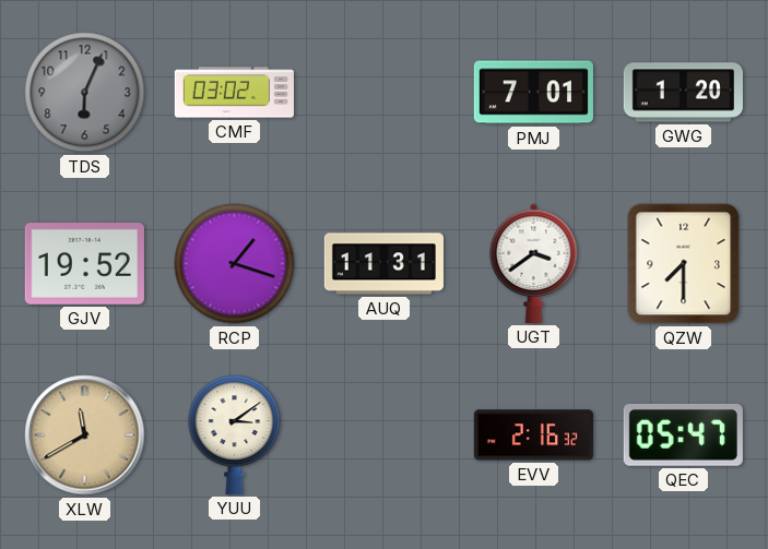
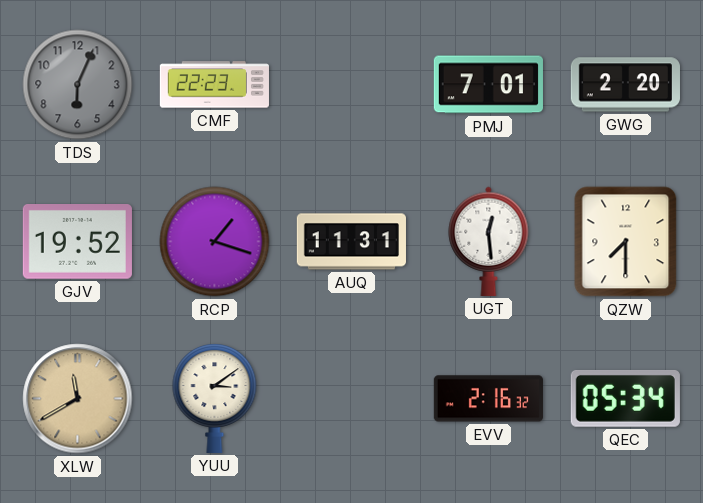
CMF: 03:02 -> 22:23 (214, 85)
GWG: 1:20 -> 2:20 (625, 85)
UGT: 3:39 -> 12:29 (489, 241)
QEC: 05:47 -> 05:34 (625, 398)
